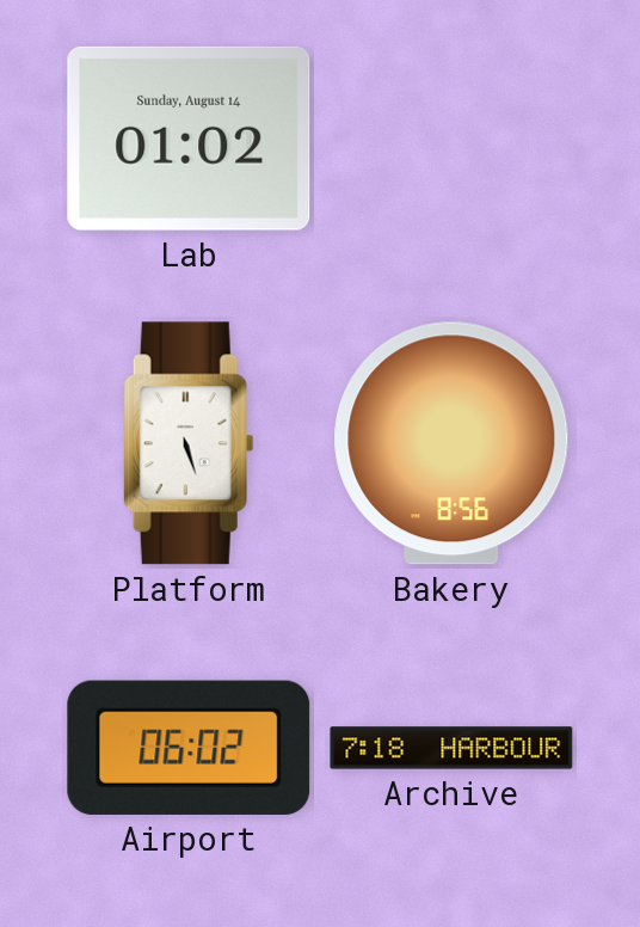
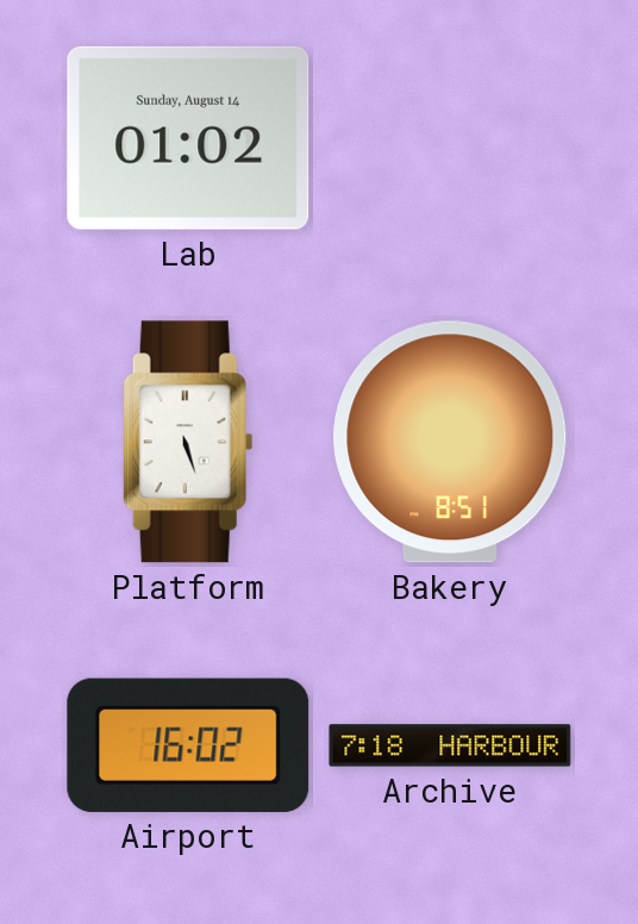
Bakery: 8:56 -> 8:51 (450, 442)
Airport: 06:02 -> 16:02 (188, 745)
